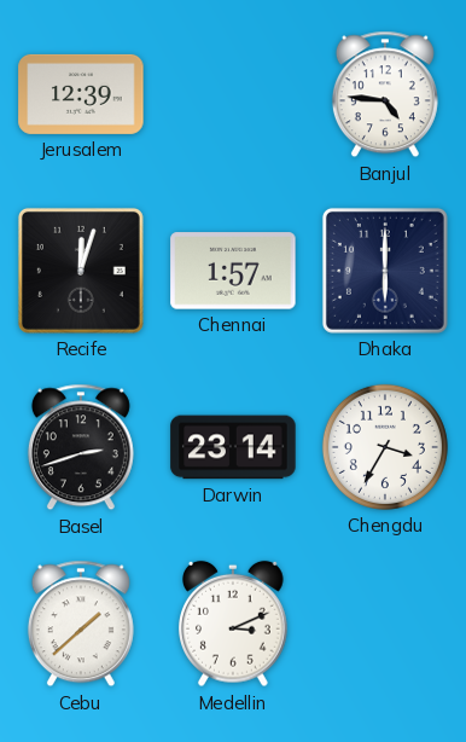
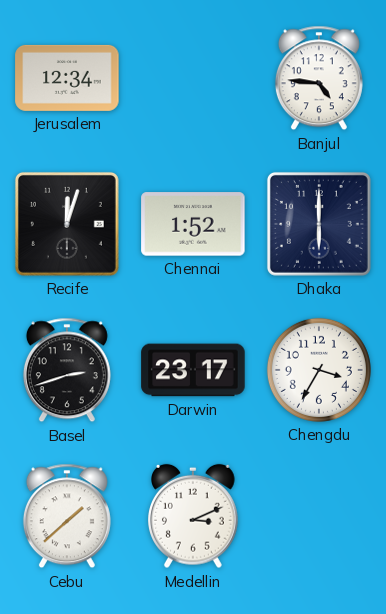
Jerusalem: 12:39 -> 12:34 (67, 78)
Chennai: 1:57 -> 1:52 (193, 224)
Darwin: 23:14 -> 23:17 (193, 370)
